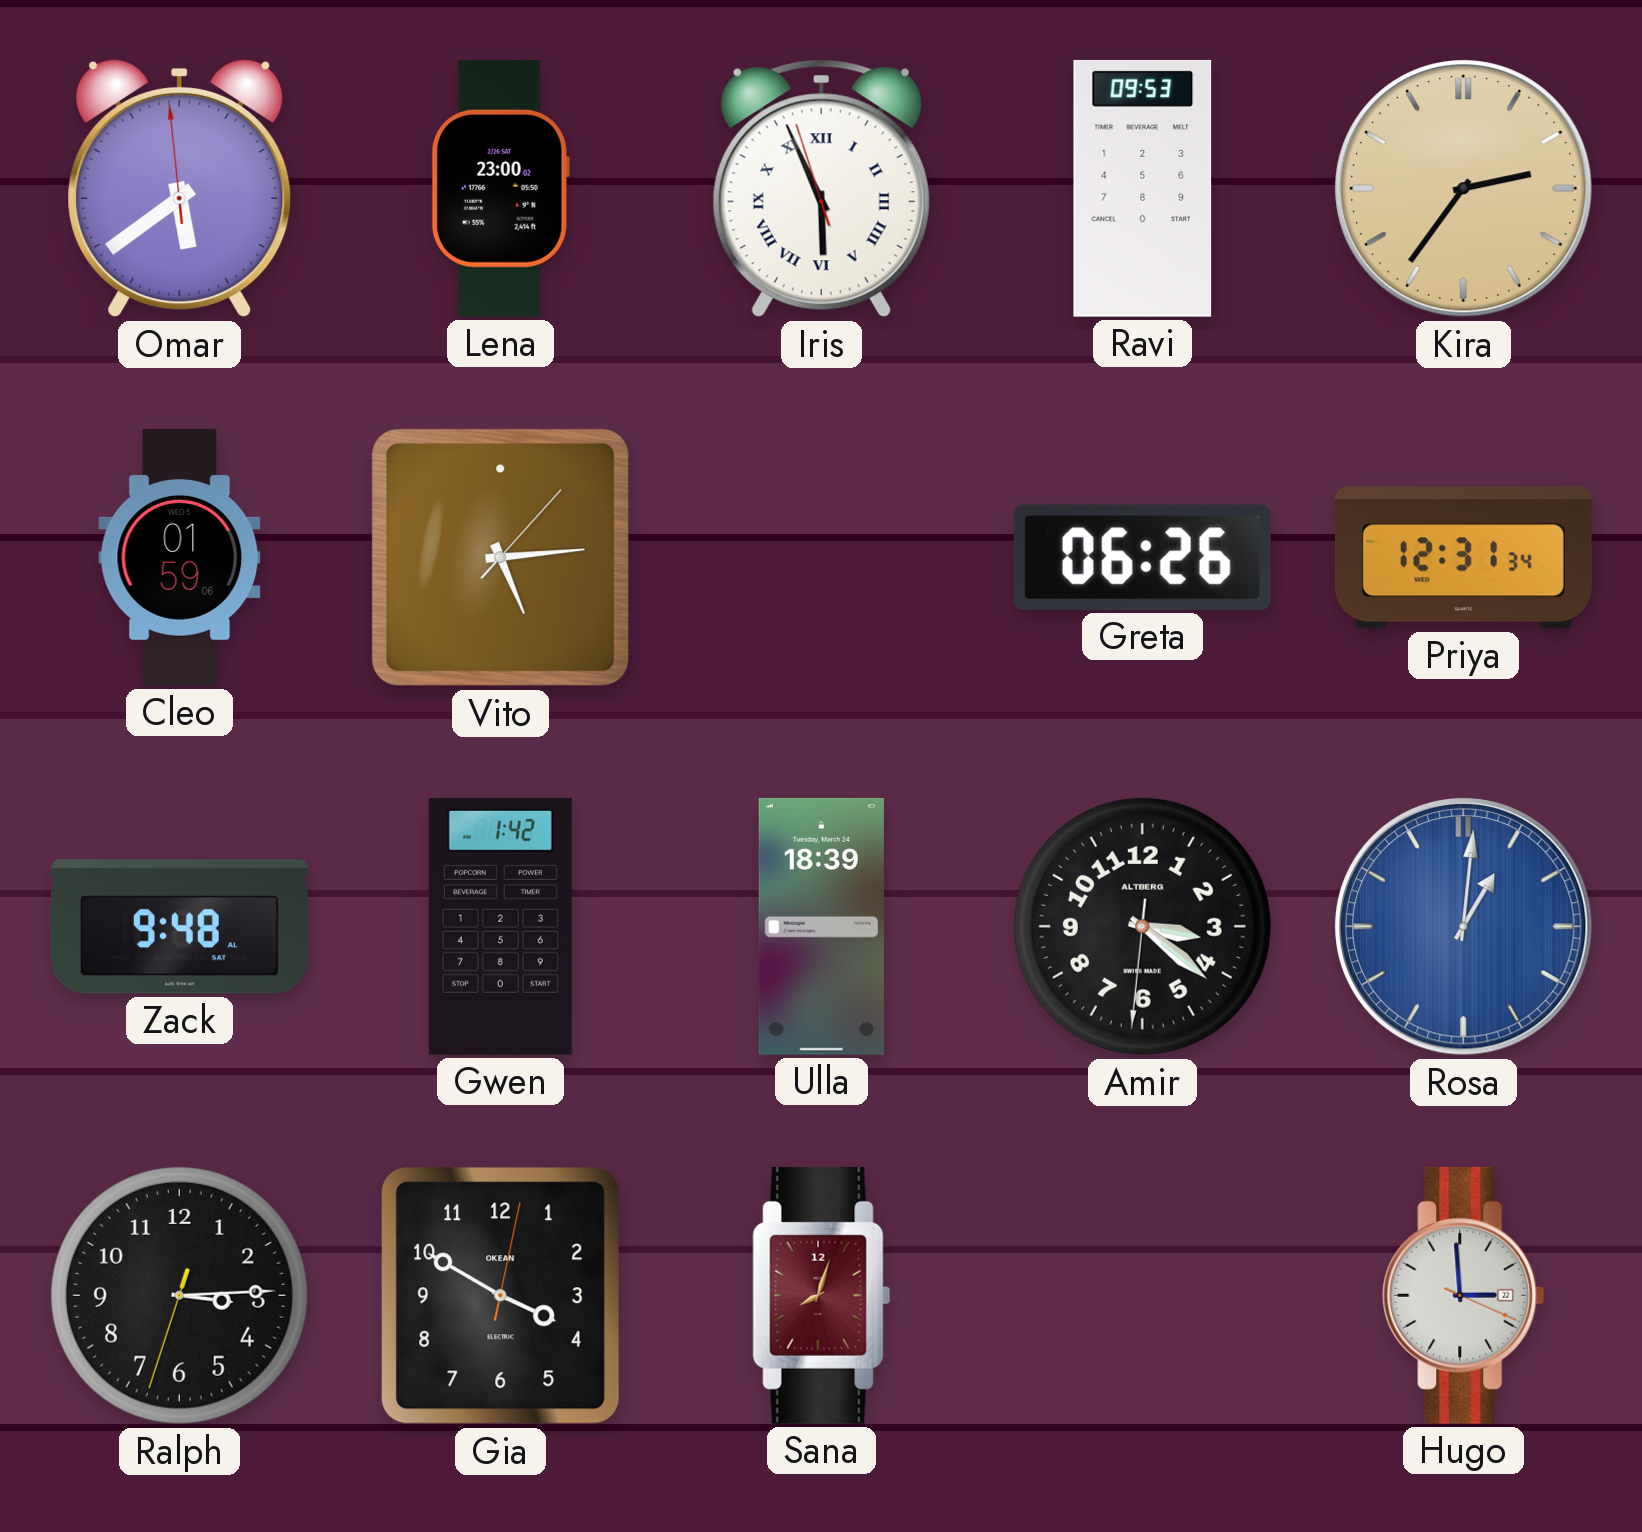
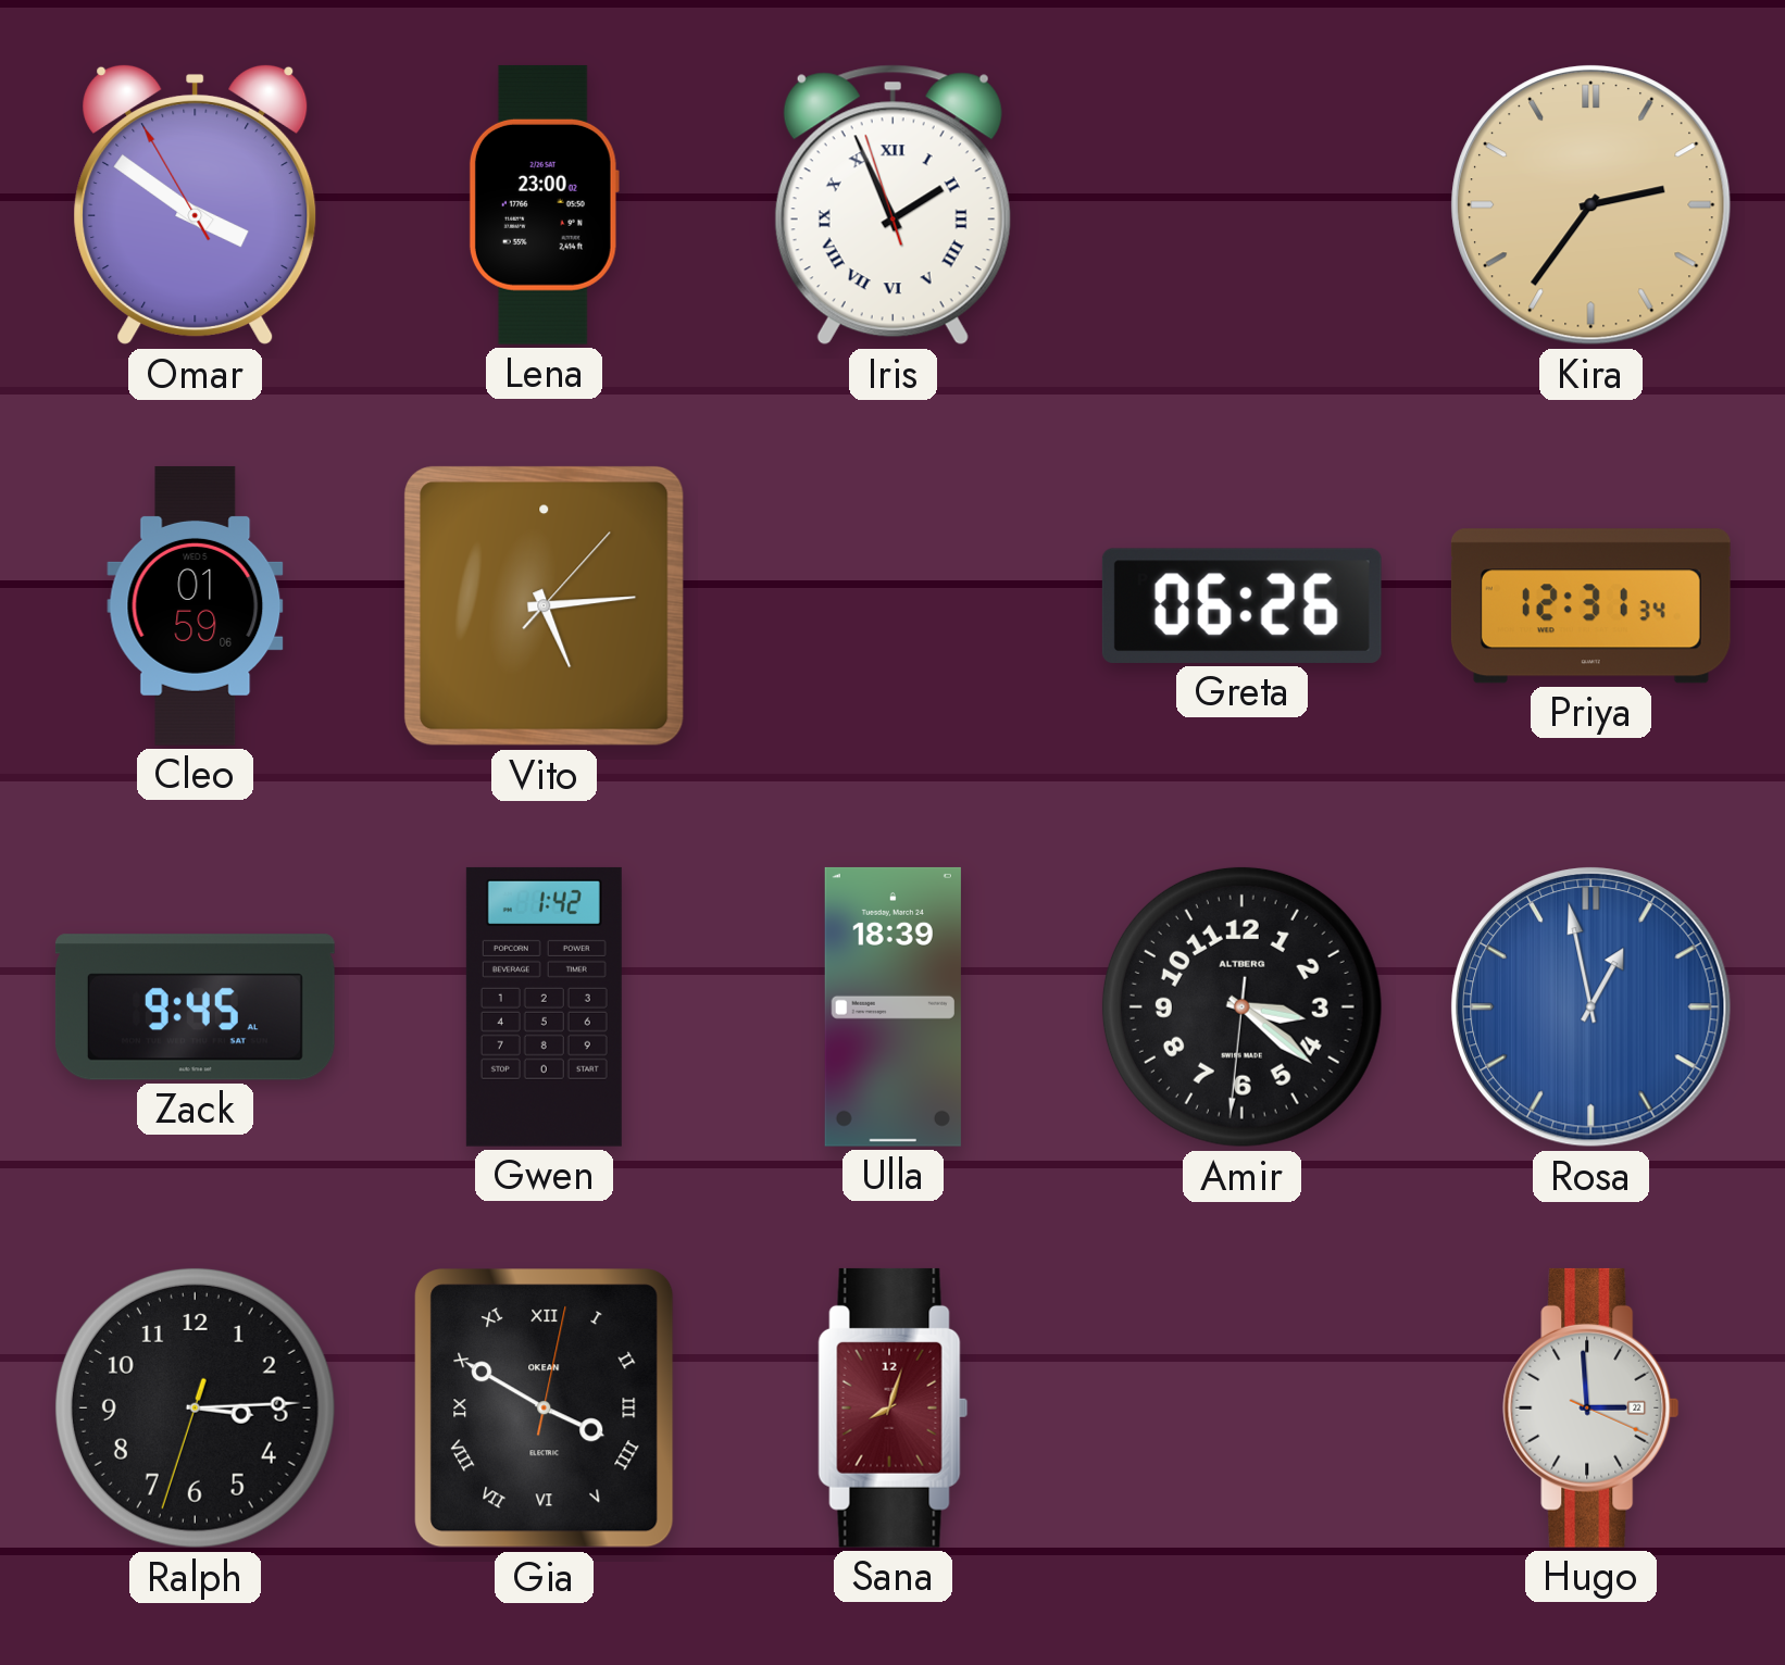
Omar: 5:38 -> 3:50 (196, 204)
Iris: 5:55 -> 1:55 (892, 205)
Ravi: 09:53 -> none (1143, 188)
Zack: 9:48 -> 9:45 (195, 1007)
Rosa: 1:01 -> 12:58 (1591, 1007)
Gia numerals: Arabic -> Roman (545, 1409)
